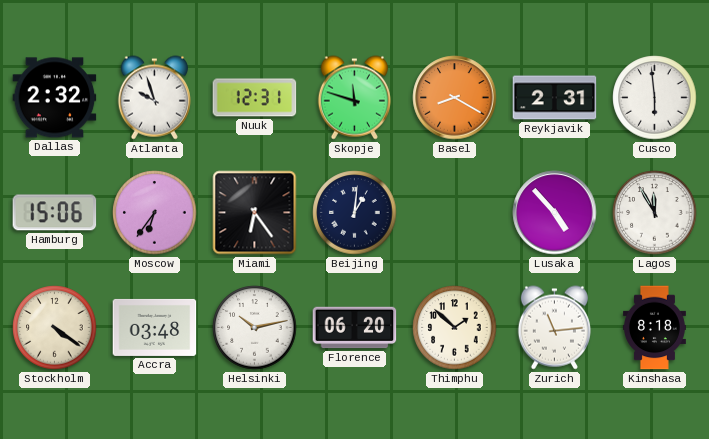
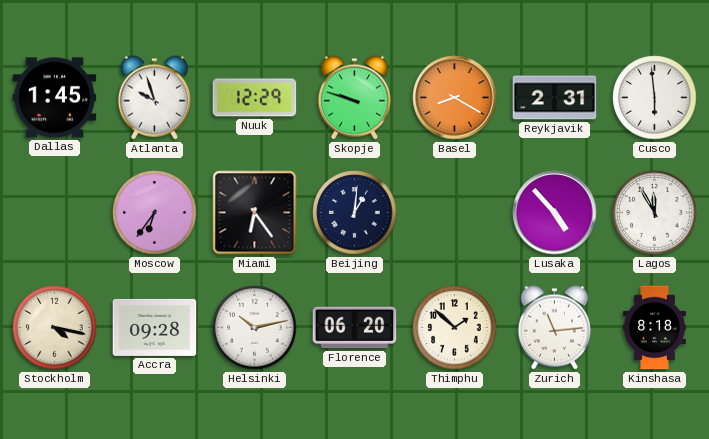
Dallas: 2:32 -> 1:45 (55, 98)
Nuuk: 12:31 -> 12:29 (255, 98)
Skopje: 11:48 -> 9:48 (354, 98)
Hamburg: 15:06 -> none (55, 213)
Stockholm: 4:21 -> 4:17 (55, 328)
Accra: 03:48 -> 09:28 (155, 327)
